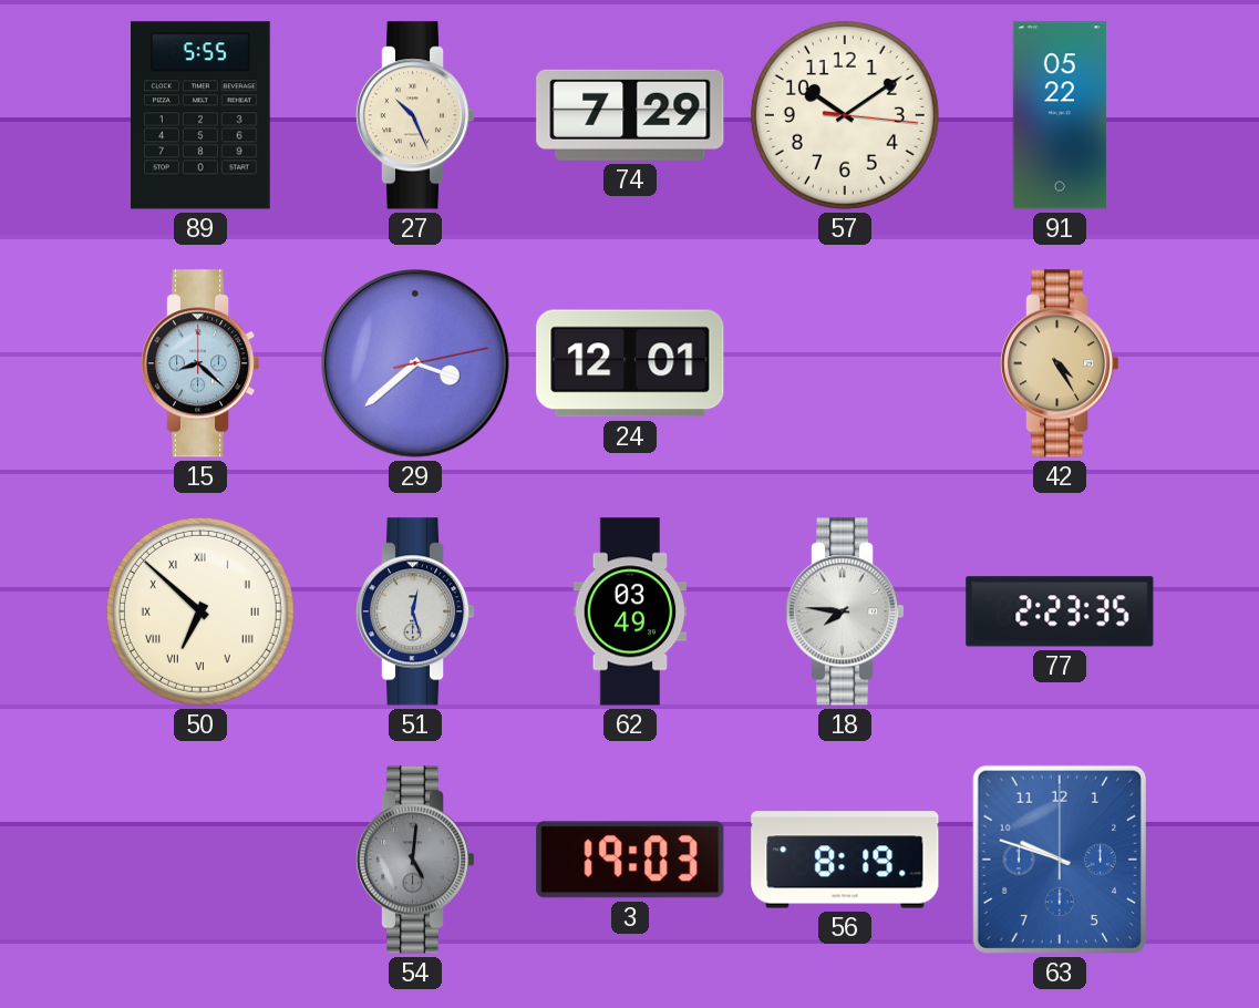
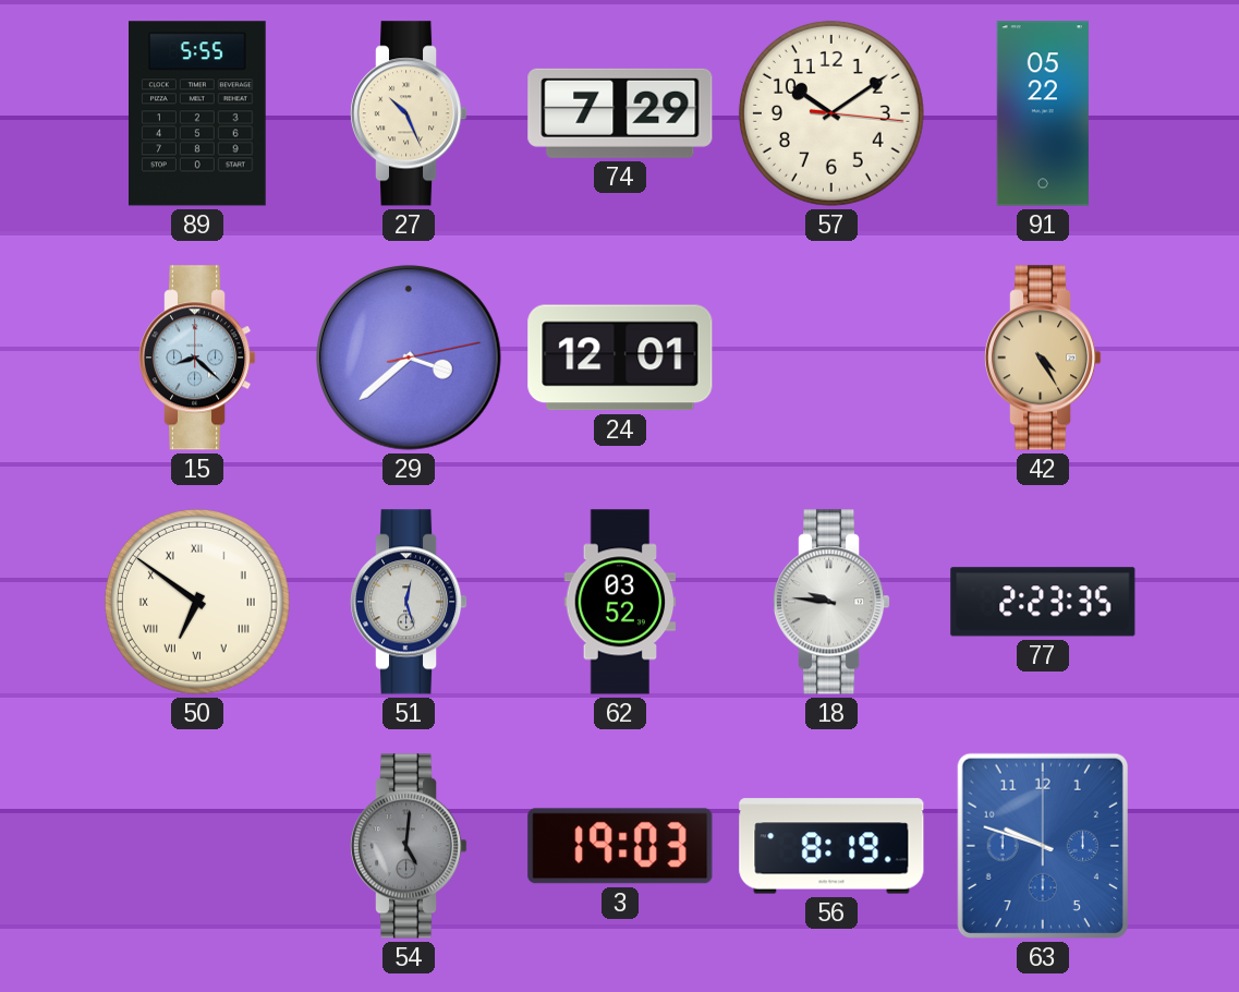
50: 6:52 -> 6:51 (197, 602)
62: 03:49 -> 03:52 (620, 602)
18: 7:46 -> 9:46 (831, 602)
